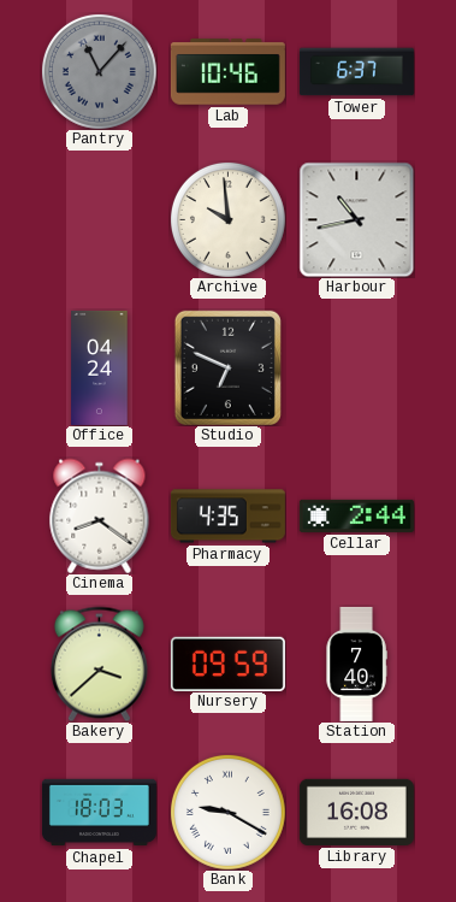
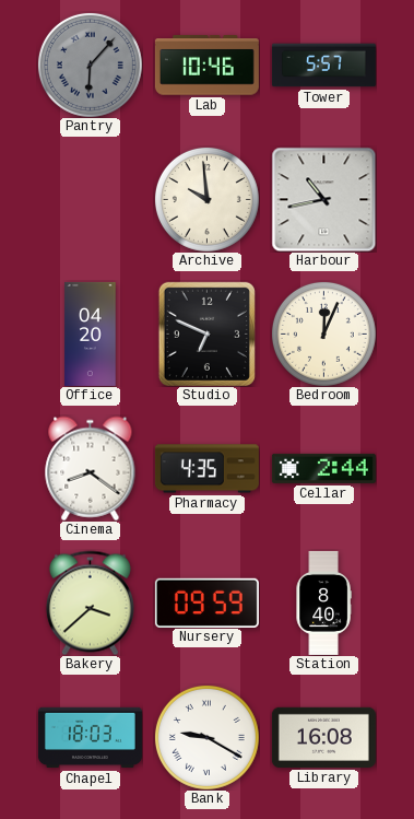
Pantry: 11:07 -> 6:07 (90, 65)
Tower: 6:37 -> 5:57 (323, 66)
Office: 04:24 -> 04:20 (91, 334)
Bedroom: none -> 12:04 (323, 334)
Station: 7:40 -> 8:40 (323, 602)
